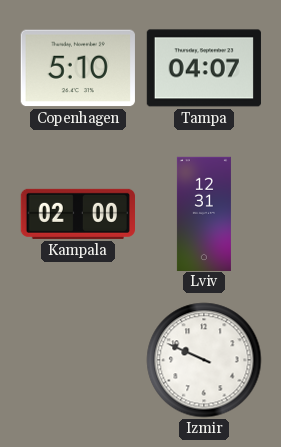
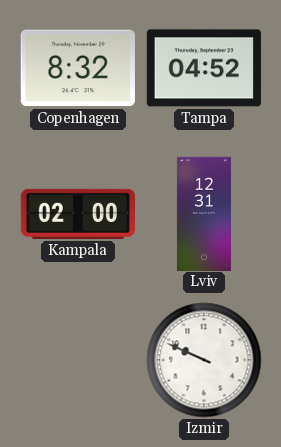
Copenhagen: 5:10 -> 8:32 (78, 68)
Tampa: 04:07 -> 04:52 (204, 68)
